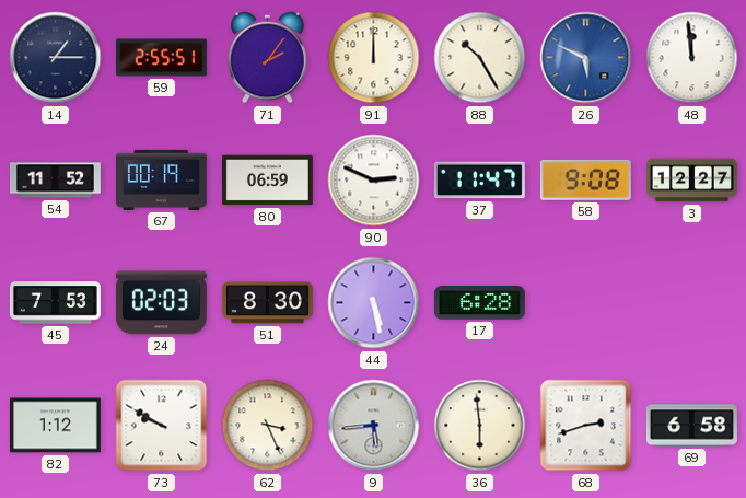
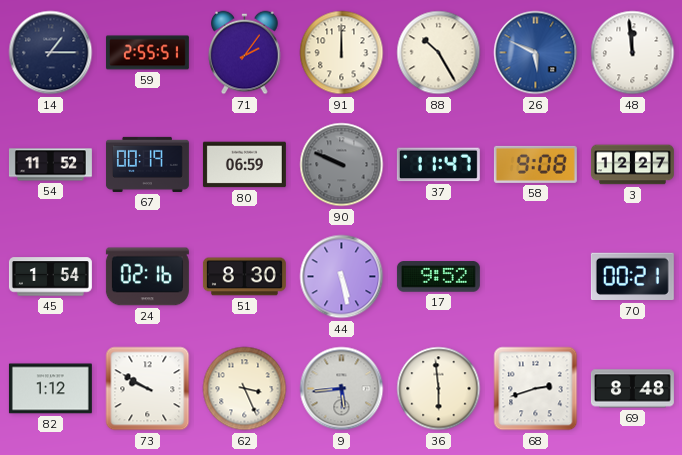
90: 2:49 -> 9:49 (342, 165)
90 dial: white -> grey (342, 165)
45: 7:53 -> 1:54 (50, 277)
24: 02:03 -> 02:16 (147, 277)
17: 6:28 -> 9:52 (438, 277)
70: none -> 00:21 (632, 277)
69: 6:58 -> 8:48 (632, 389)
